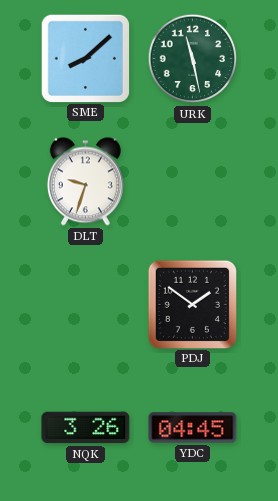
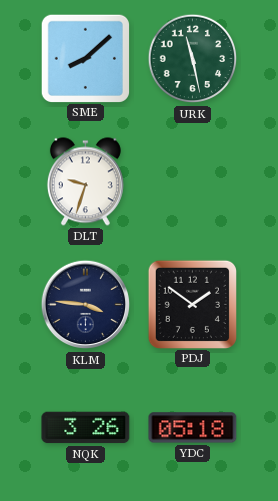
KLM: none -> 3:46 (86, 305)
YDC: 04:45 -> 05:18 (193, 428)
